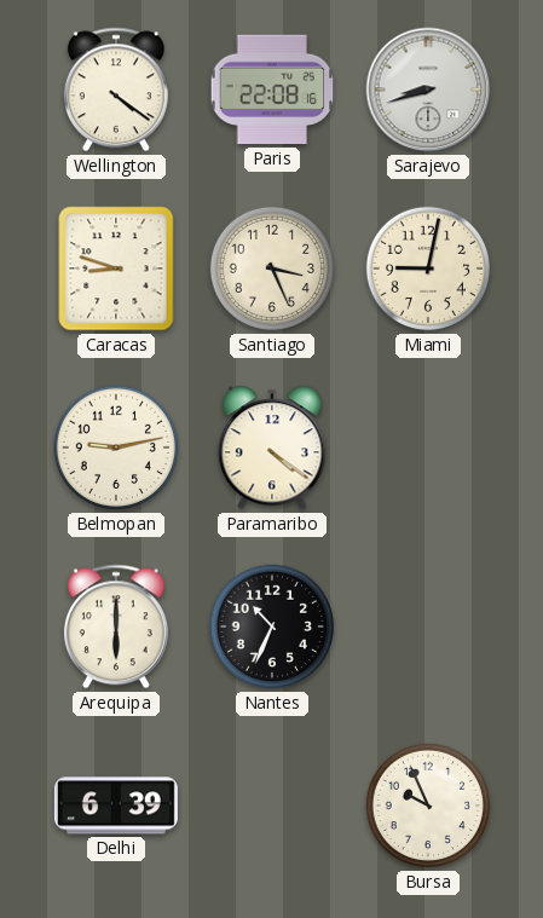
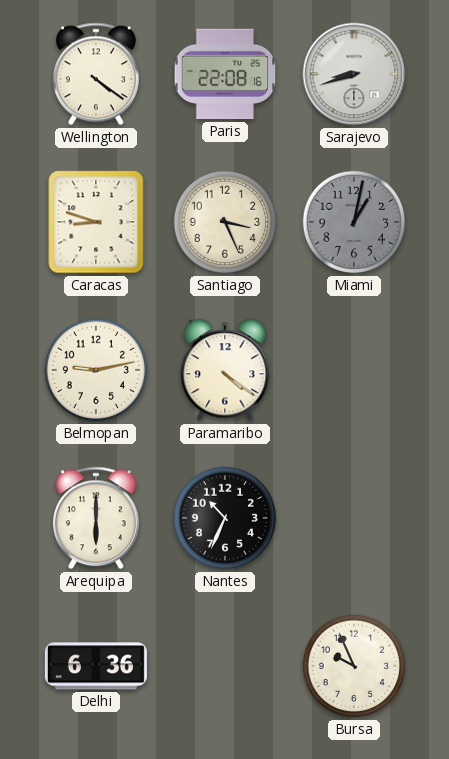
Miami: 9:02 -> 1:02 (354, 222)
Miami dial: cream -> grey (354, 222)
Delhi: 6:39 -> 6:36 (96, 666)
